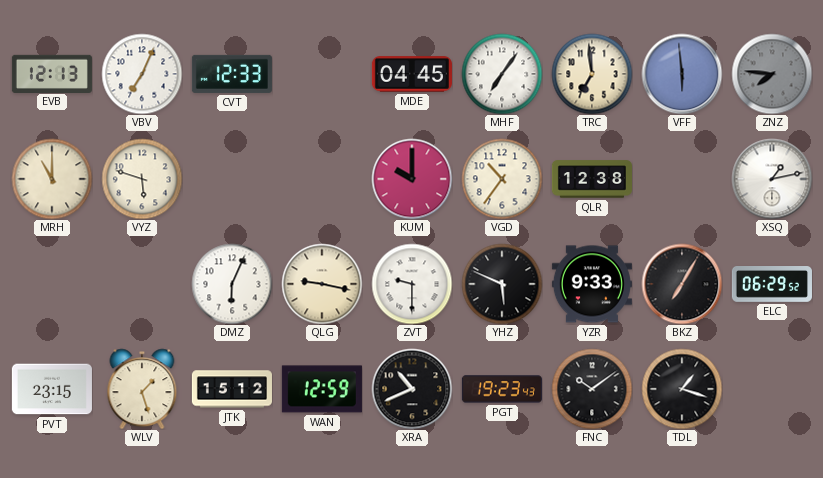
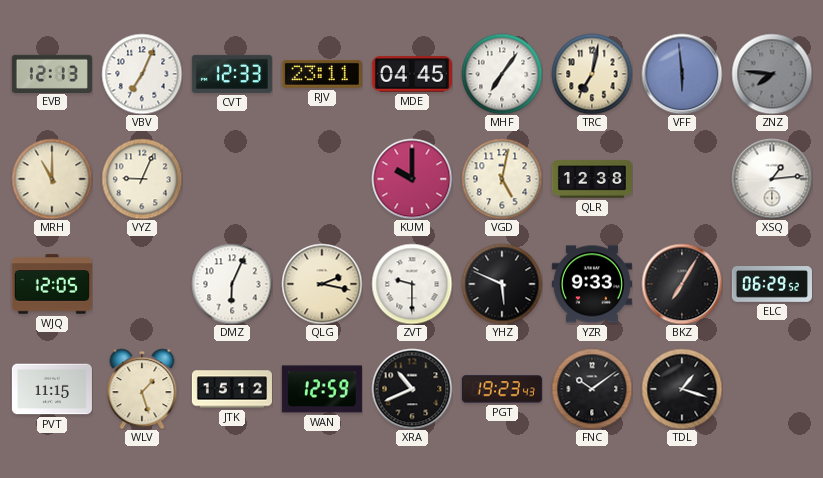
RJV: none -> 23:11 (322, 74)
TRC: 6:59 -> 7:02 (592, 74)
VYZ: 5:48 -> 9:04 (142, 179)
VGD: 10:36 -> 5:02 (502, 179)
XSQ: 1:13 -> 1:14 (772, 179)
WJQ: none -> 12:05 (52, 284)
QLG: 9:17 -> 2:17 (322, 284)
PVT: 23:15 -> 11:15 (52, 389)
